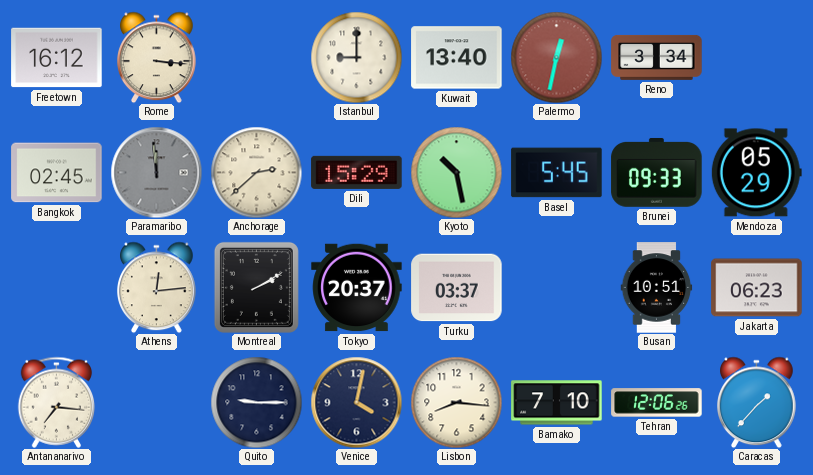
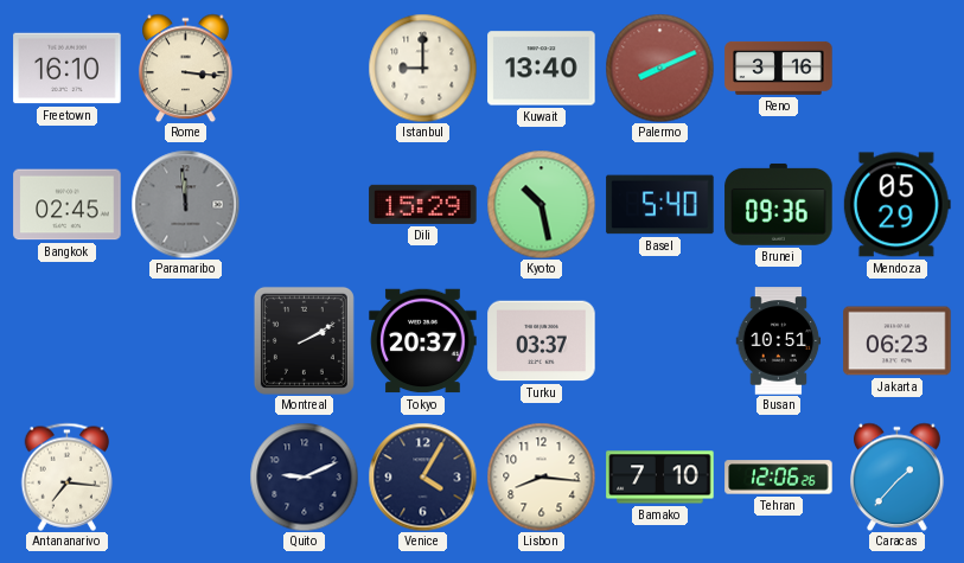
Freetown: 16:12 -> 16:10 (68, 69)
Palermo: 12:32 -> 8:11 (659, 68)
Reno: 3:34 -> 3:16 (779, 68)
Anchorage: 2:38 -> none (256, 172)
Basel: 5:45 -> 5:40 (660, 205)
Brunei: 09:33 -> 09:36 (779, 204)
Athens: 12:14 -> none (157, 287)
Quito: 9:15 -> 9:11 (304, 476)
Venice: 4:02 -> 4:05 (422, 476)
